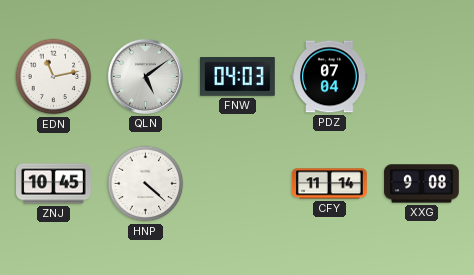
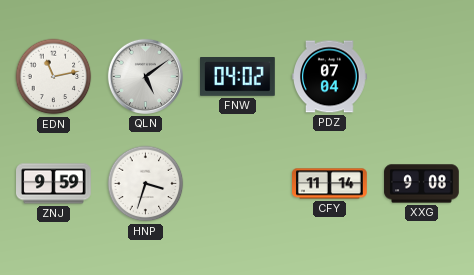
FNW: 04:03 -> 04:02 (238, 77)
ZNJ: 10:45 -> 9:59 (54, 184)
HNP: 4:22 -> 3:33 (146, 184)
